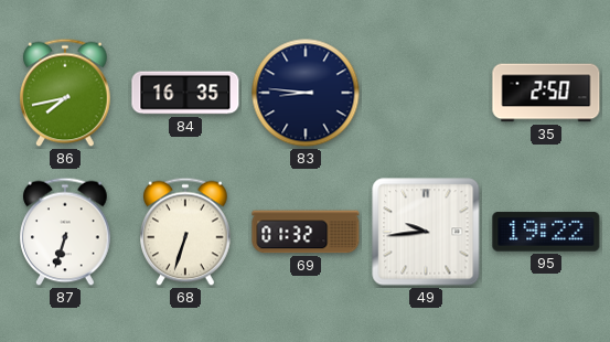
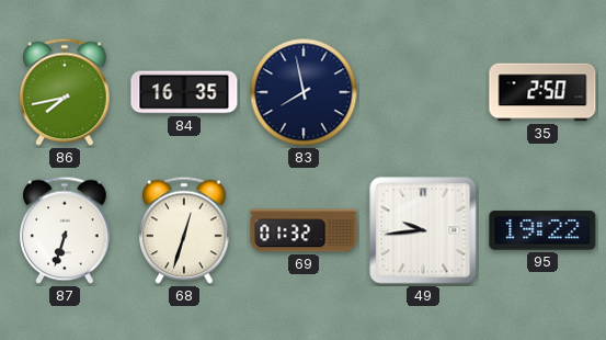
83: 8:46 -> 7:58 (304, 92)
68: 6:33 -> 12:33 (185, 230)
